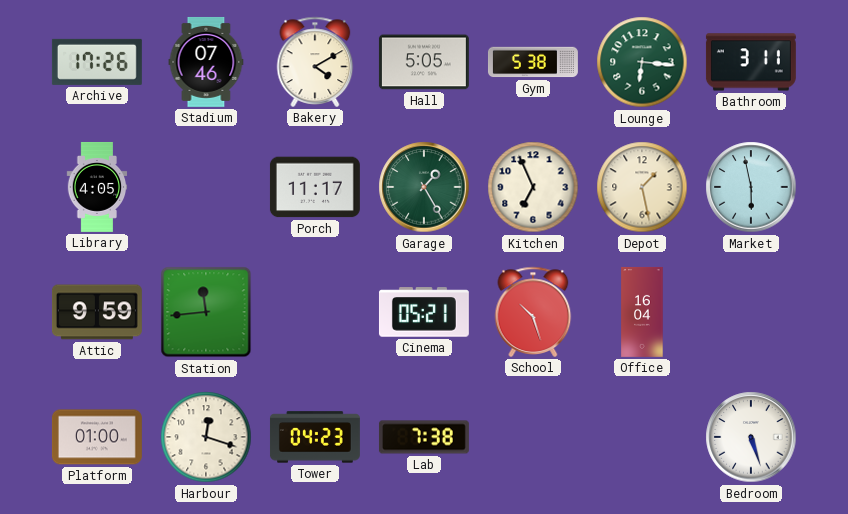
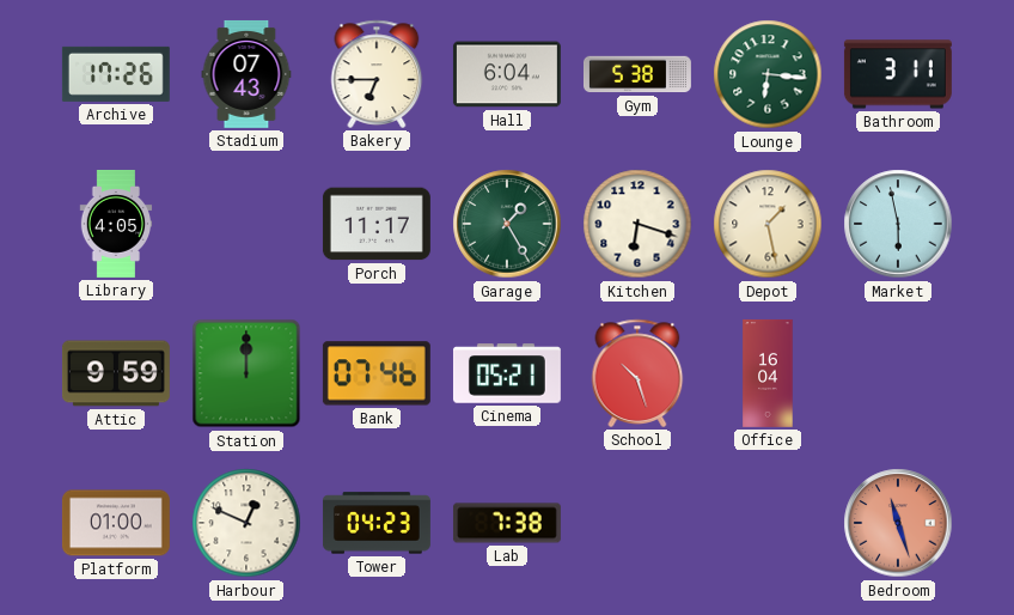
Stadium: 07:46 -> 07:43 (246, 74)
Bakery: 4:10 -> 6:45 (377, 74)
Hall: 5:05 -> 6:04 (507, 74)
Kitchen: 6:56 -> 6:18 (637, 224)
Station: 11:44 -> 12:00 (246, 373)
Bank: none -> 07:46 (377, 373)
Harbour: 12:18 -> 12:49 (246, 523)
Bedroom: 5:27 -> 11:27 (898, 523)
Bedroom dial: white -> salmon (898, 523)
